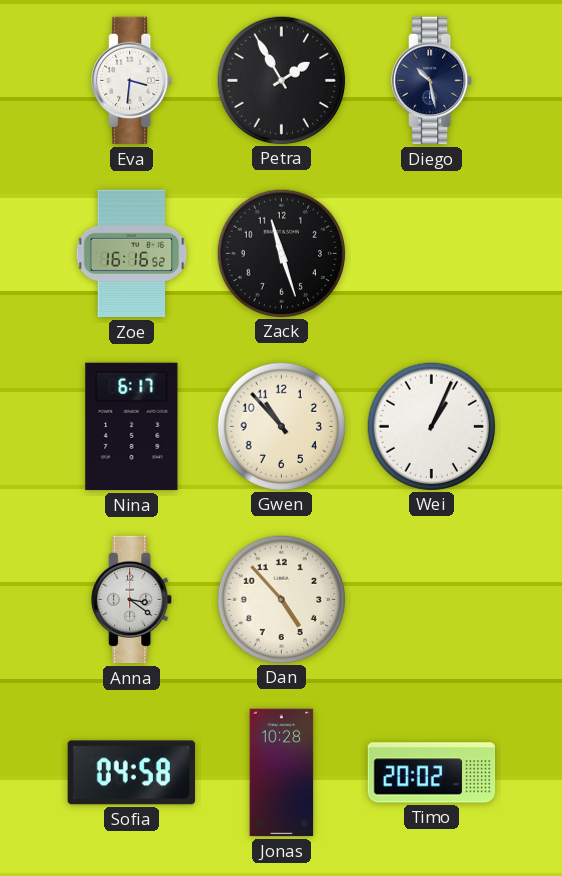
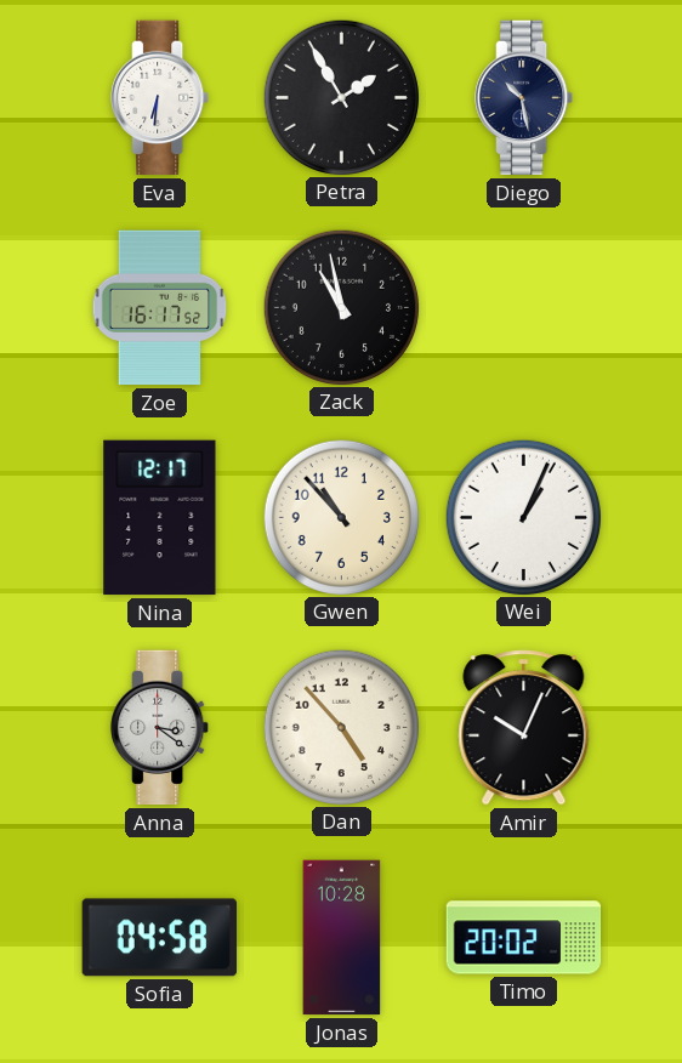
Eva: 3:31 -> 6:31 (160, 98)
Zoe: 16:16 -> 16:17 (160, 308)
Zack: 11:27 -> 10:58 (341, 307)
Nina: 6:17 -> 12:17 (160, 518)
Amir: none -> 10:04 (524, 728)
